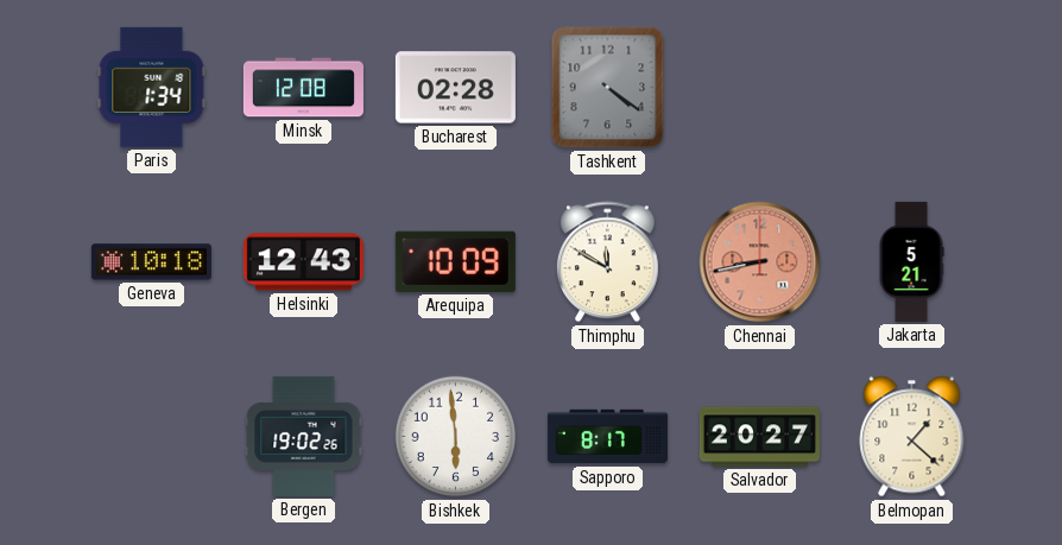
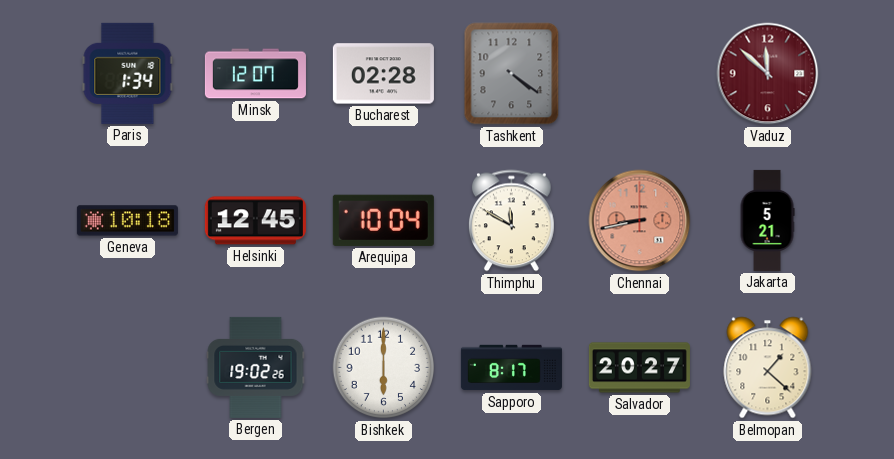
Minsk: 12:08 -> 12:07 (255, 74)
Vaduz: none -> 11:52 (768, 74)
Helsinki: 12:43 -> 12:45 (255, 221)
Arequipa: 10:09 -> 10:04 (383, 220)
Bishkek: 5:59 -> 6:00 (384, 368)
